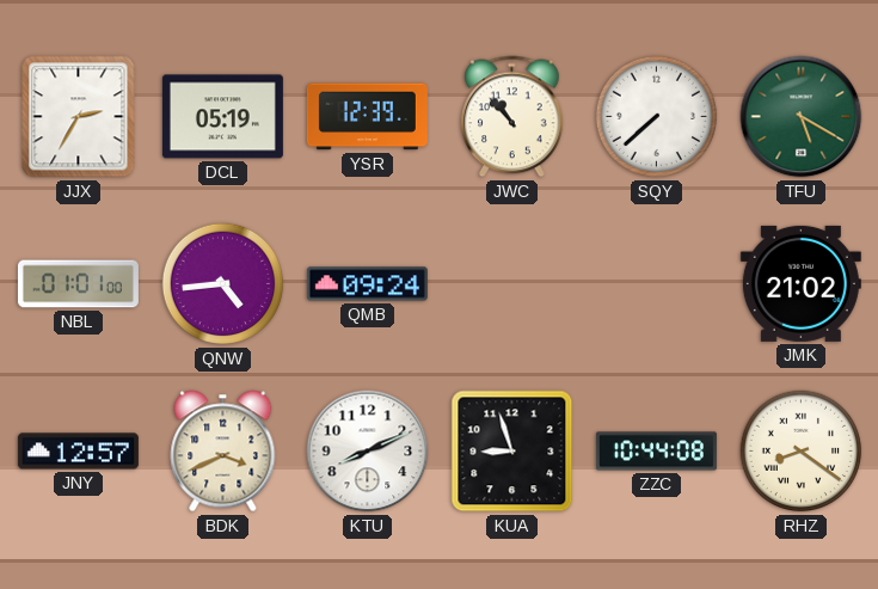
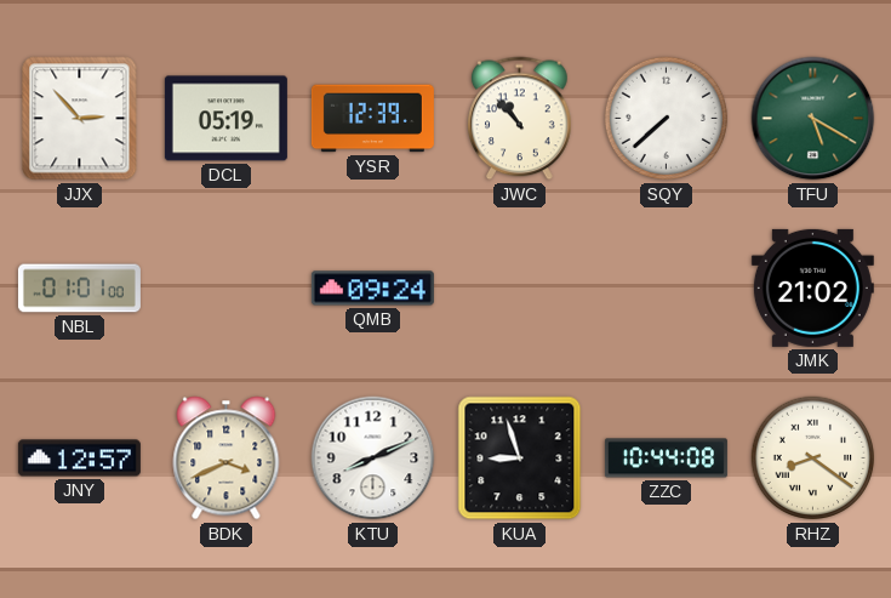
JJX: 2:35 -> 2:53 (80, 119)
QNW: 4:44 -> none (223, 284)
